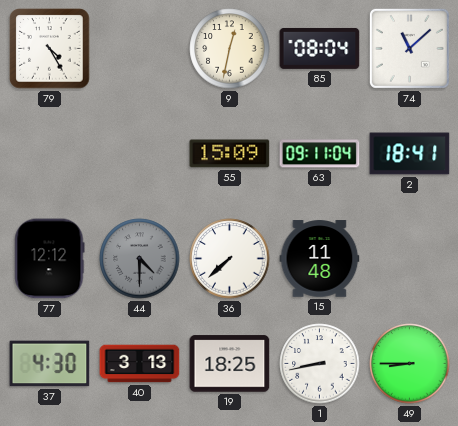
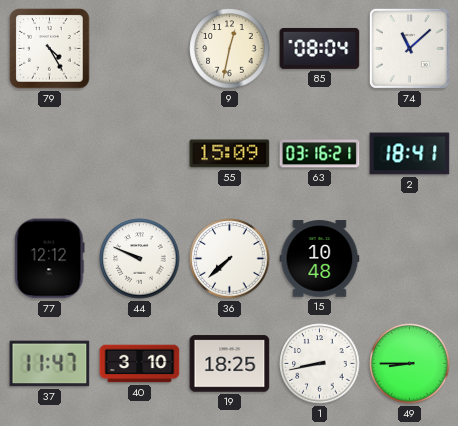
63: 09:11 -> 03:16 (320, 154)
44: 4:30 -> 9:49 (140, 259)
44 dial: grey -> white (140, 259)
15: 11:48 -> 10:48 (320, 259)
37: 4:30 -> 11:47 (50, 364)
40: 3:13 -> 3:10 (140, 364)
